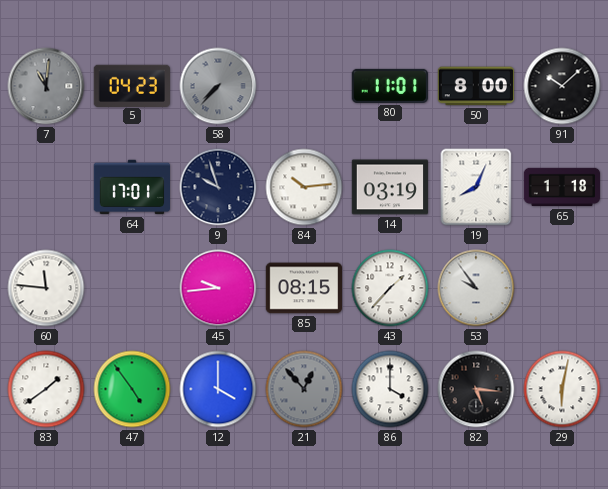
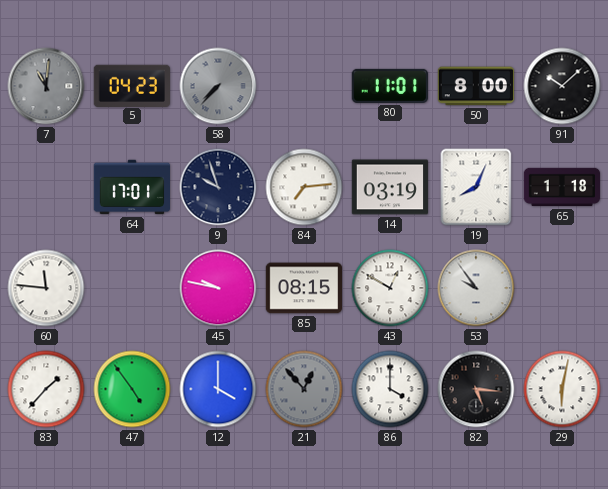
84: 10:14 -> 7:14 (304, 187)
45: 9:44 -> 9:47 (218, 288)
43: 1:37 -> 12:50 (390, 288)
83: 1:39 -> 1:37 (46, 389)
